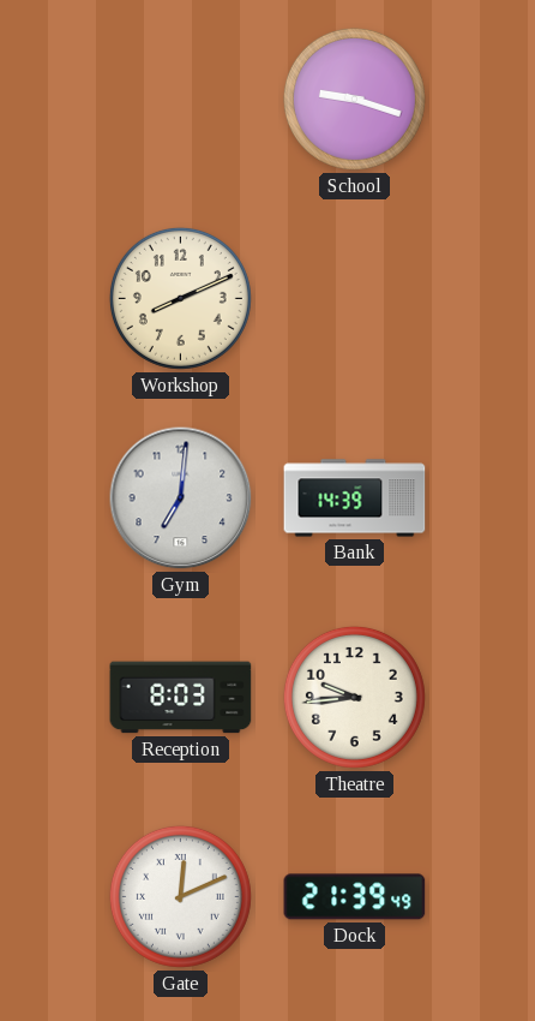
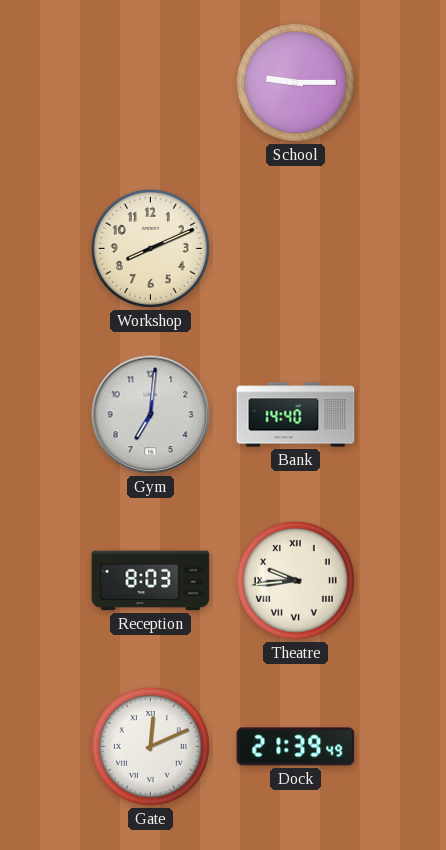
School: 9:18 -> 9:15 (295, 82)
Bank: 14:39 -> 14:40 (296, 415)
Theatre numerals: Arabic -> Roman (295, 580)
